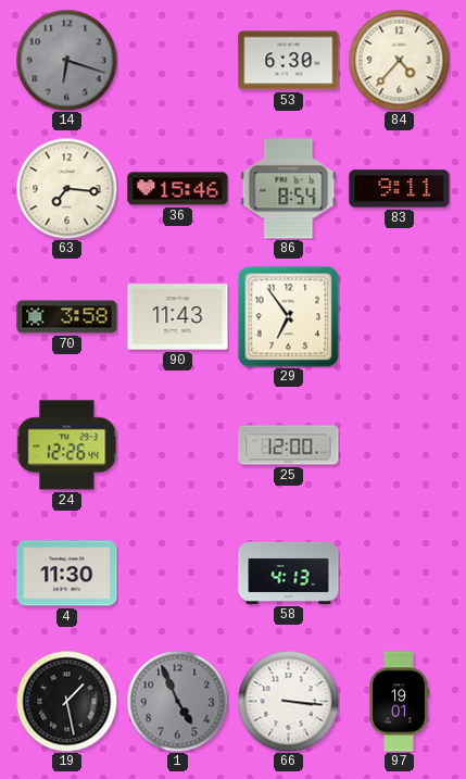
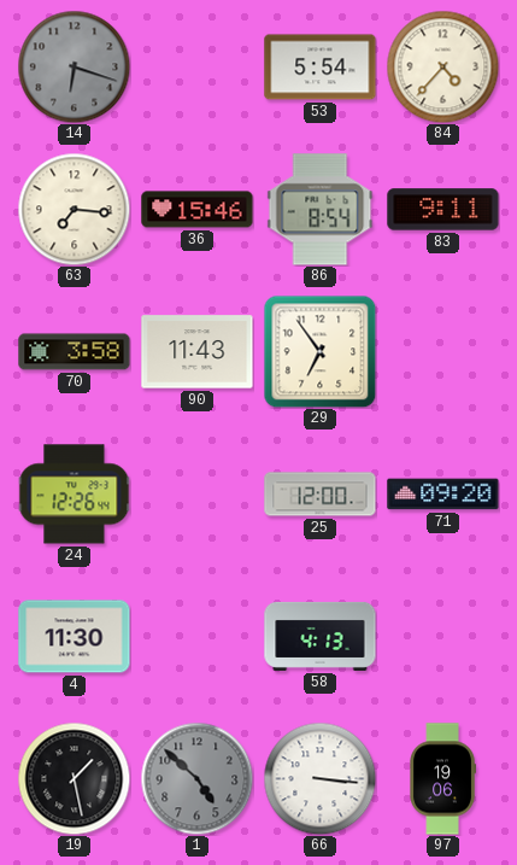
53: 6:30 -> 5:54 (321, 68)
71: none -> 09:20 (443, 495)
1: 4:56 -> 4:52 (196, 778)
97: 19:01 -> 19:06 (442, 779)
